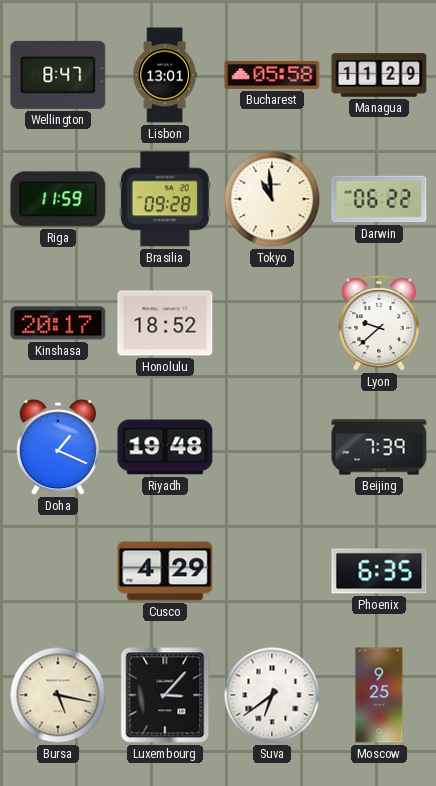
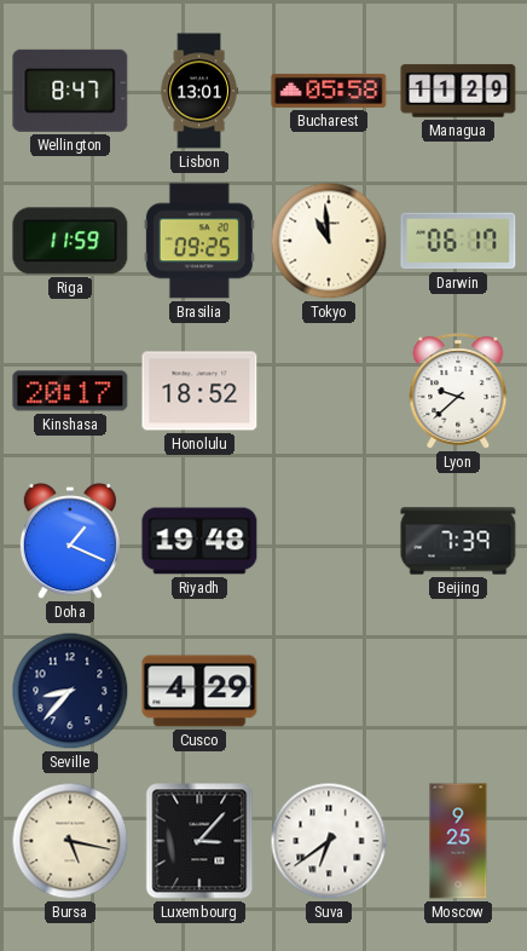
Brasilia: 09:28 -> 09:25 (199, 241)
Darwin: 06:22 -> 06:17 (458, 241)
Seville: none -> 8:37 (70, 691)
Phoenix: 6:35 -> none (379, 571)
